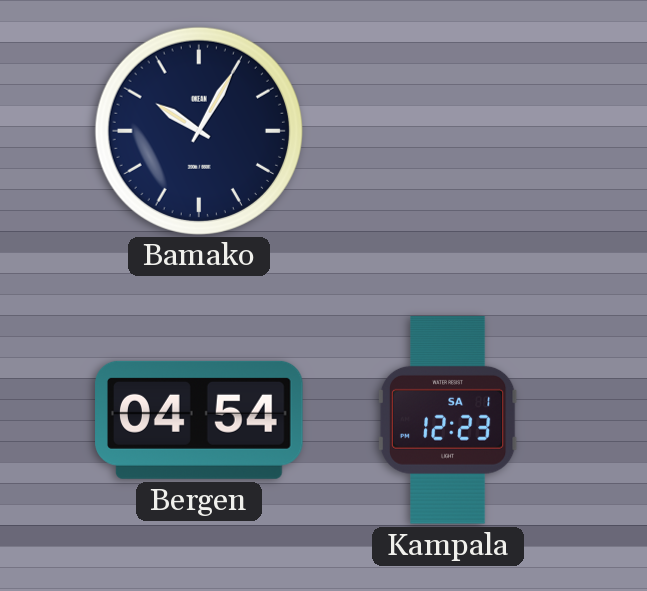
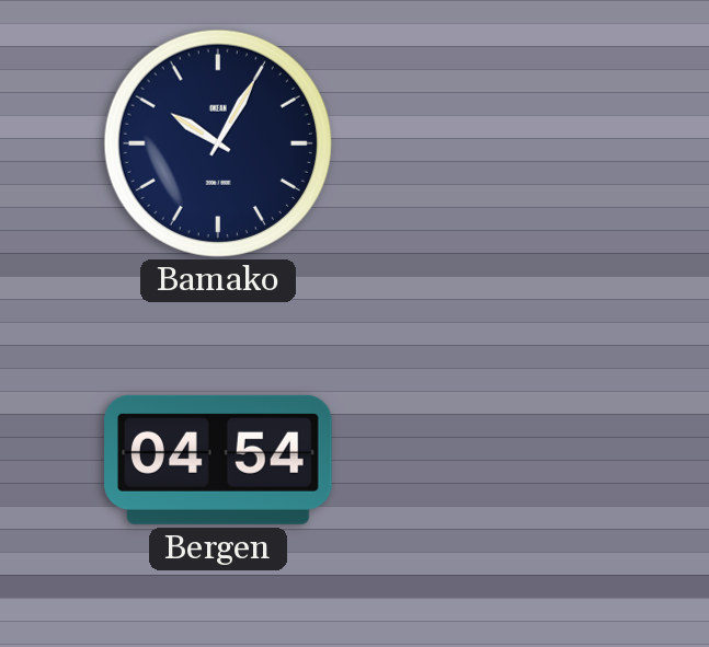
Kampala: 12:23 -> none (448, 421)
